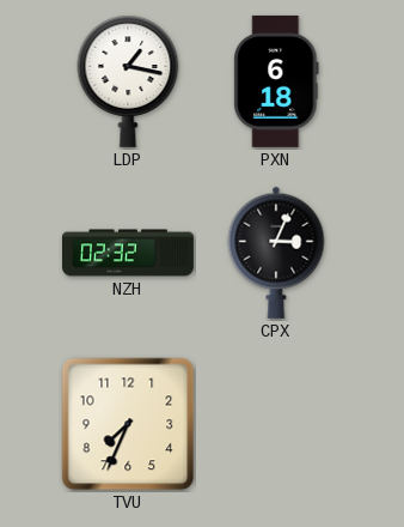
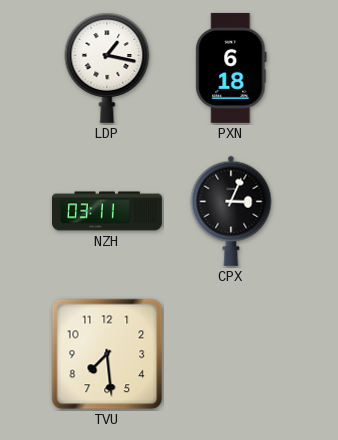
NZH: 02:32 -> 03:11 (108, 211)
TVU: 7:34 -> 7:29 (107, 354)
